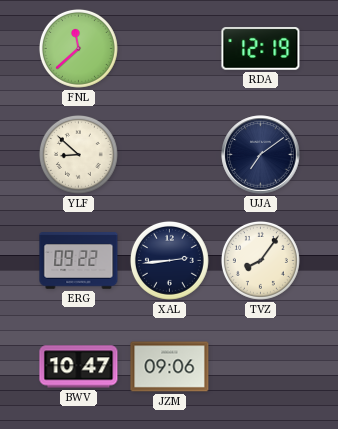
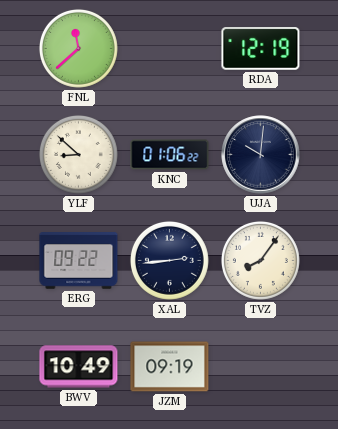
KNC: none -> 01:06 (170, 155)
UJA: 7:09 -> 10:01 (261, 155)
BWV: 10:47 -> 10:49 (79, 367)
JZM: 09:06 -> 09:19 (170, 367)
